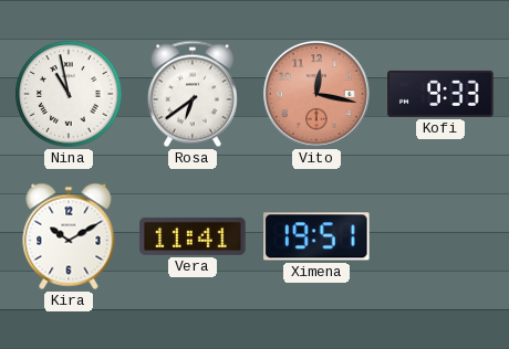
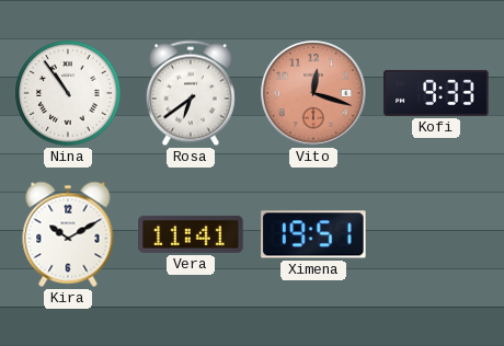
Nina: 10:58 -> 10:54 (68, 93)
Vito: 12:17 -> 12:18 (313, 93)
